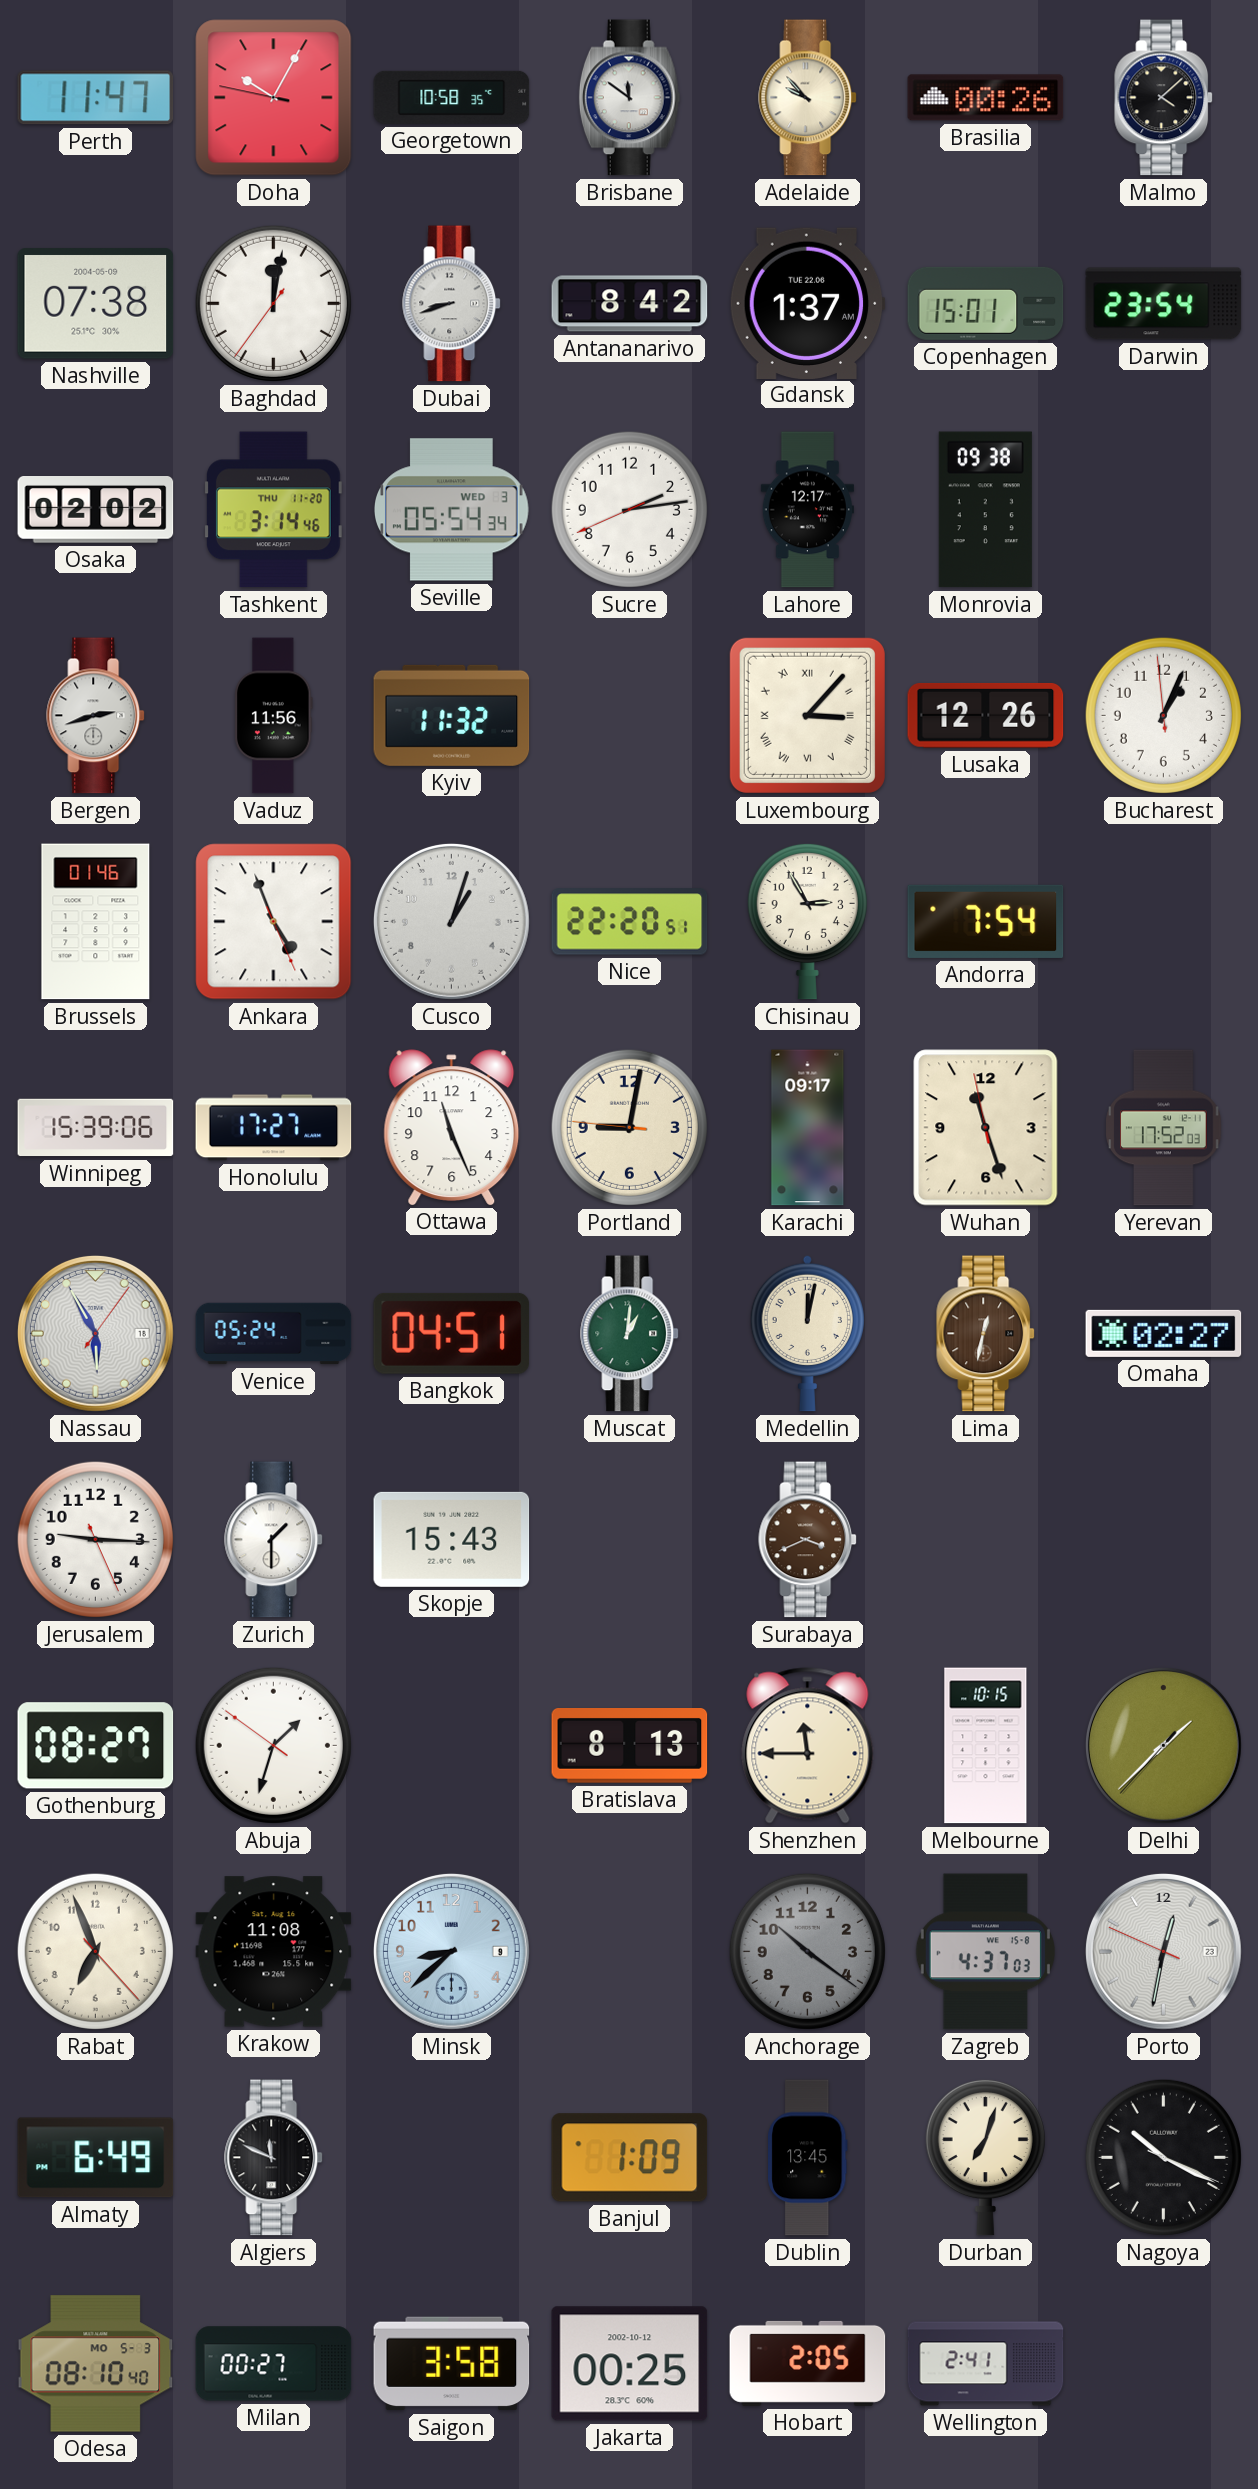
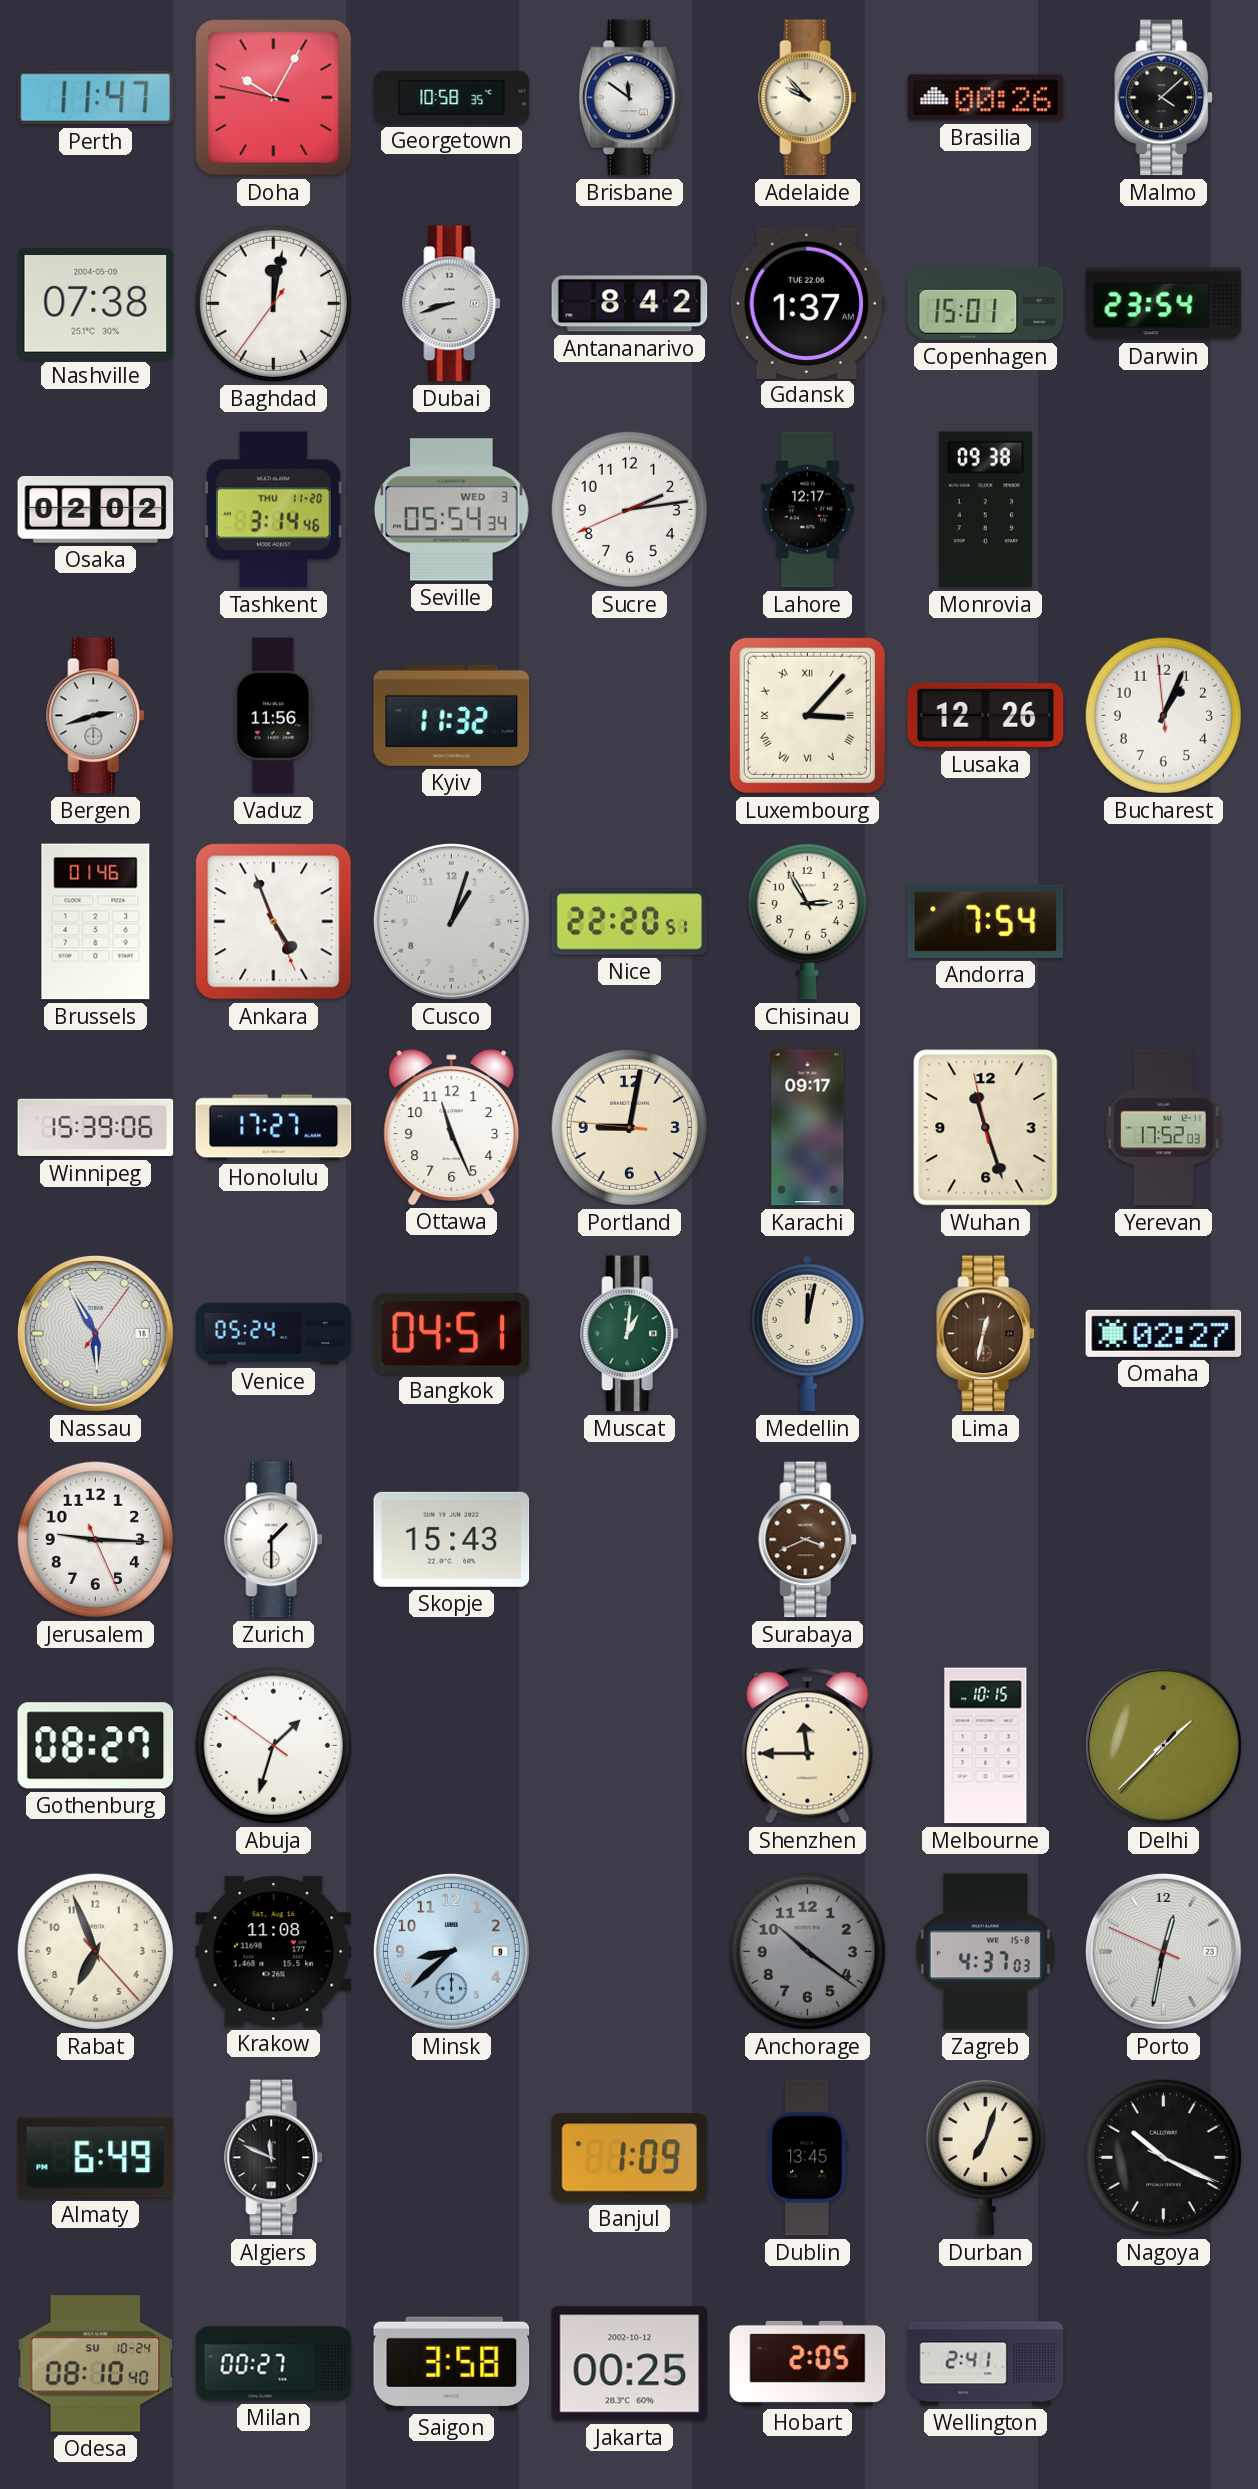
Bratislava: 8:13 -> none (630, 1746)
Odesa date: MO 5-3 -> SU 10-24 (96, 2364)
